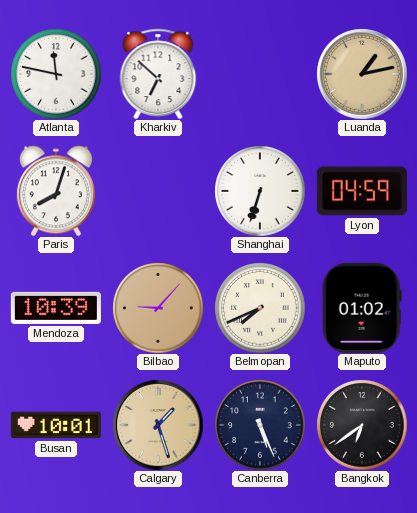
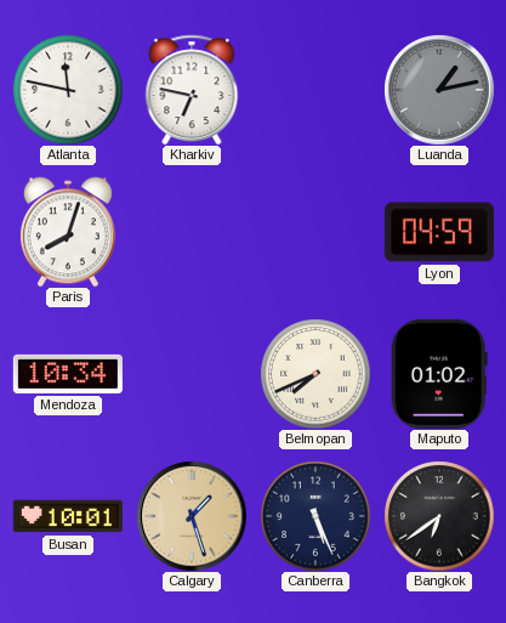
Kharkiv: 6:52 -> 6:47 (192, 90)
Luanda dial: champagne -> grey (439, 90)
Shanghai: 6:33 -> none (260, 191)
Mendoza: 10:39 -> 10:34 (68, 374)
Bilbao: 9:07 -> none (158, 308)
